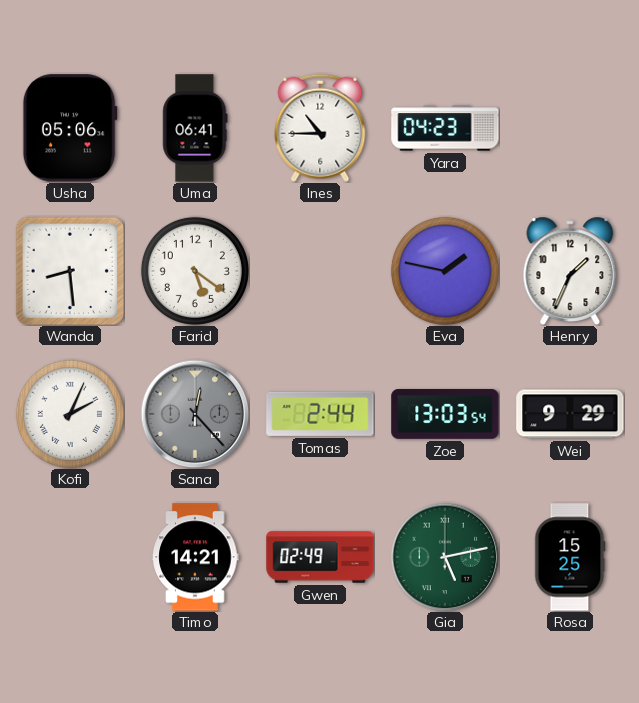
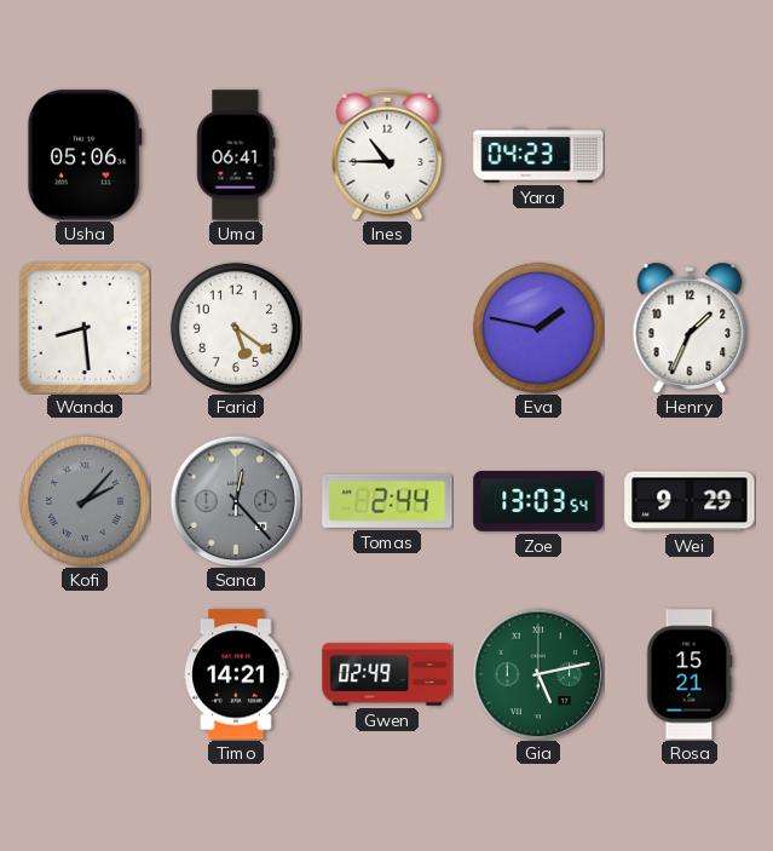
Kofi: 2:04 -> 2:07 (85, 501)
Kofi dial: white -> grey (85, 501)
Rosa: 15:25 -> 15:21 (690, 674)
